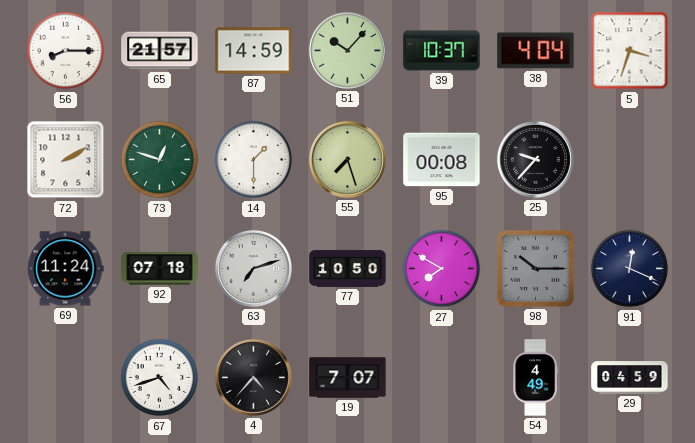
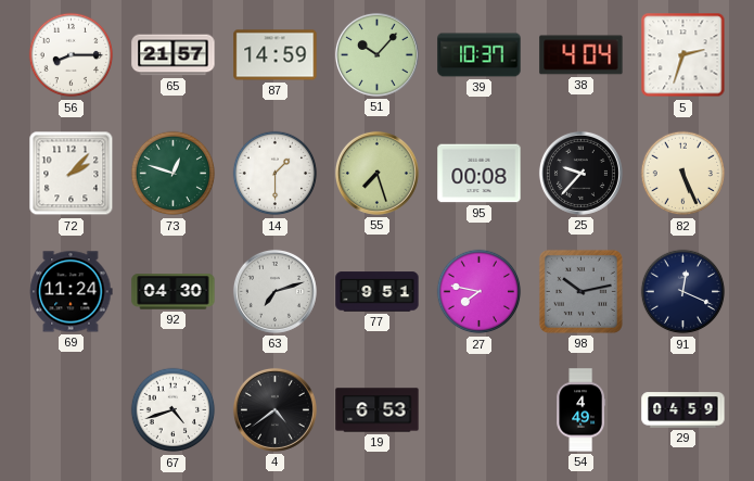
5: 3:33 -> 2:33 (683, 55)
72: 2:10 -> 2:07 (72, 174)
82: none -> 5:26 (683, 174)
92: 07:18 -> 04:30 (174, 292)
77: 10:50 -> 9:51 (378, 292)
27: 7:50 -> 7:47 (480, 292)
98: 10:15 -> 10:13 (580, 291)
4: 4:37 -> 4:39 (274, 409)
19: 7:07 -> 6:53 (378, 410)
